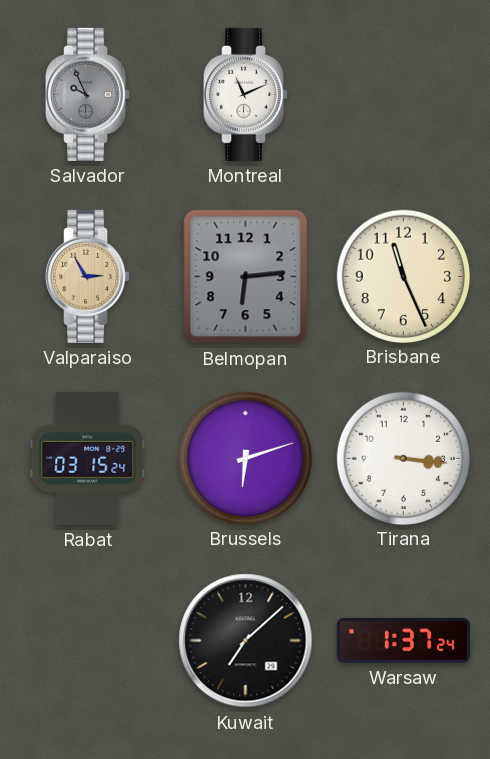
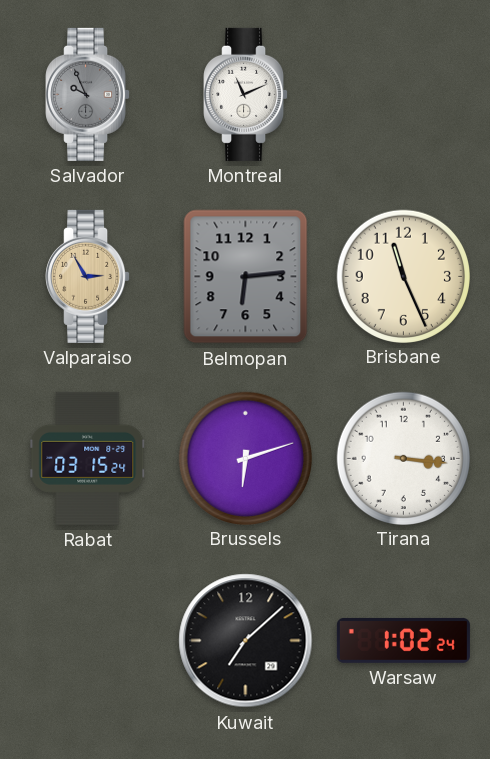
Warsaw: 1:37 -> 1:02 (403, 640)
